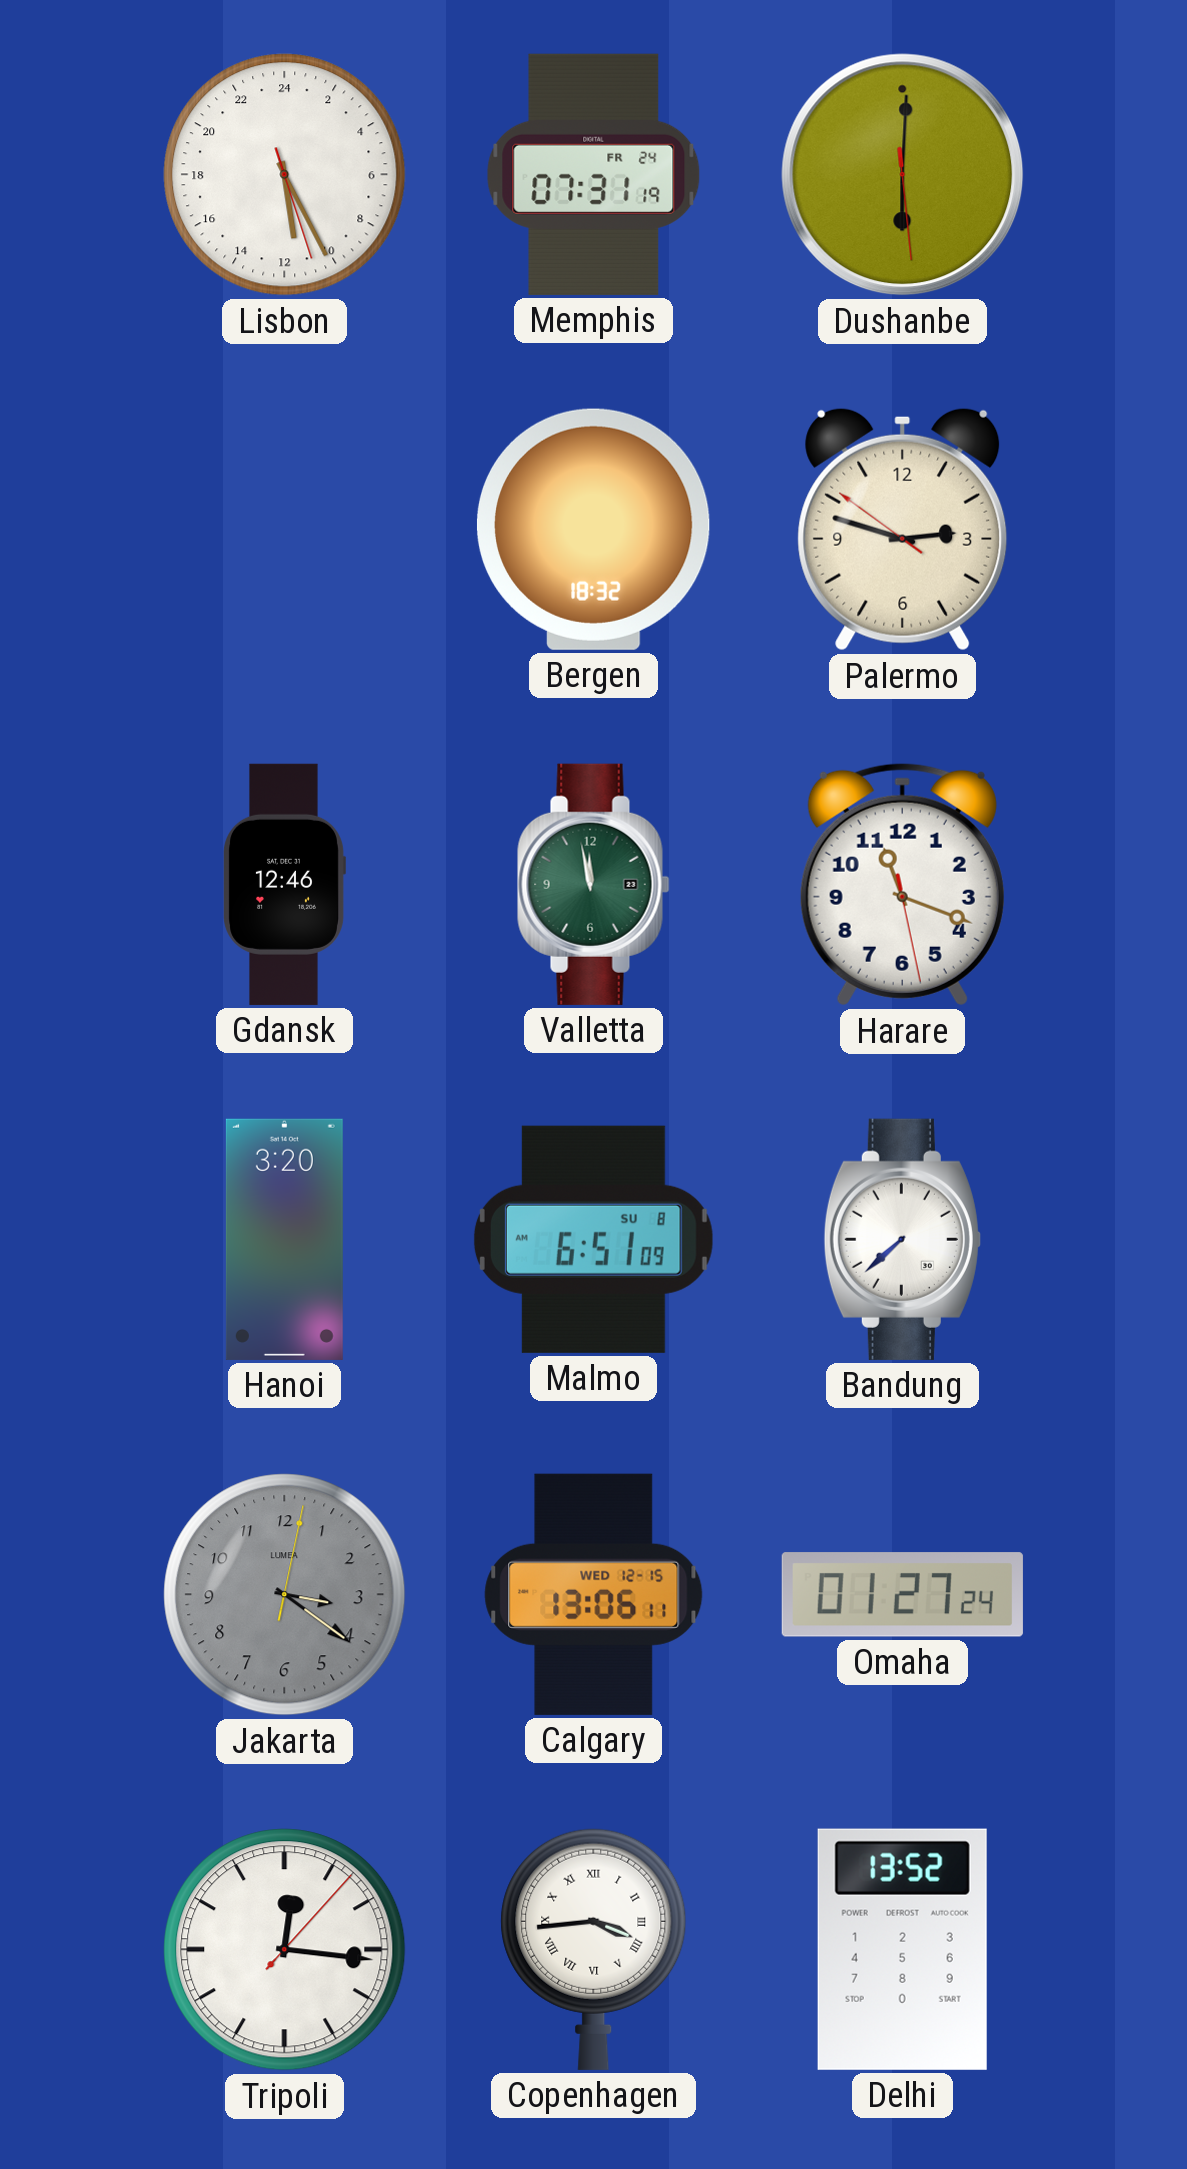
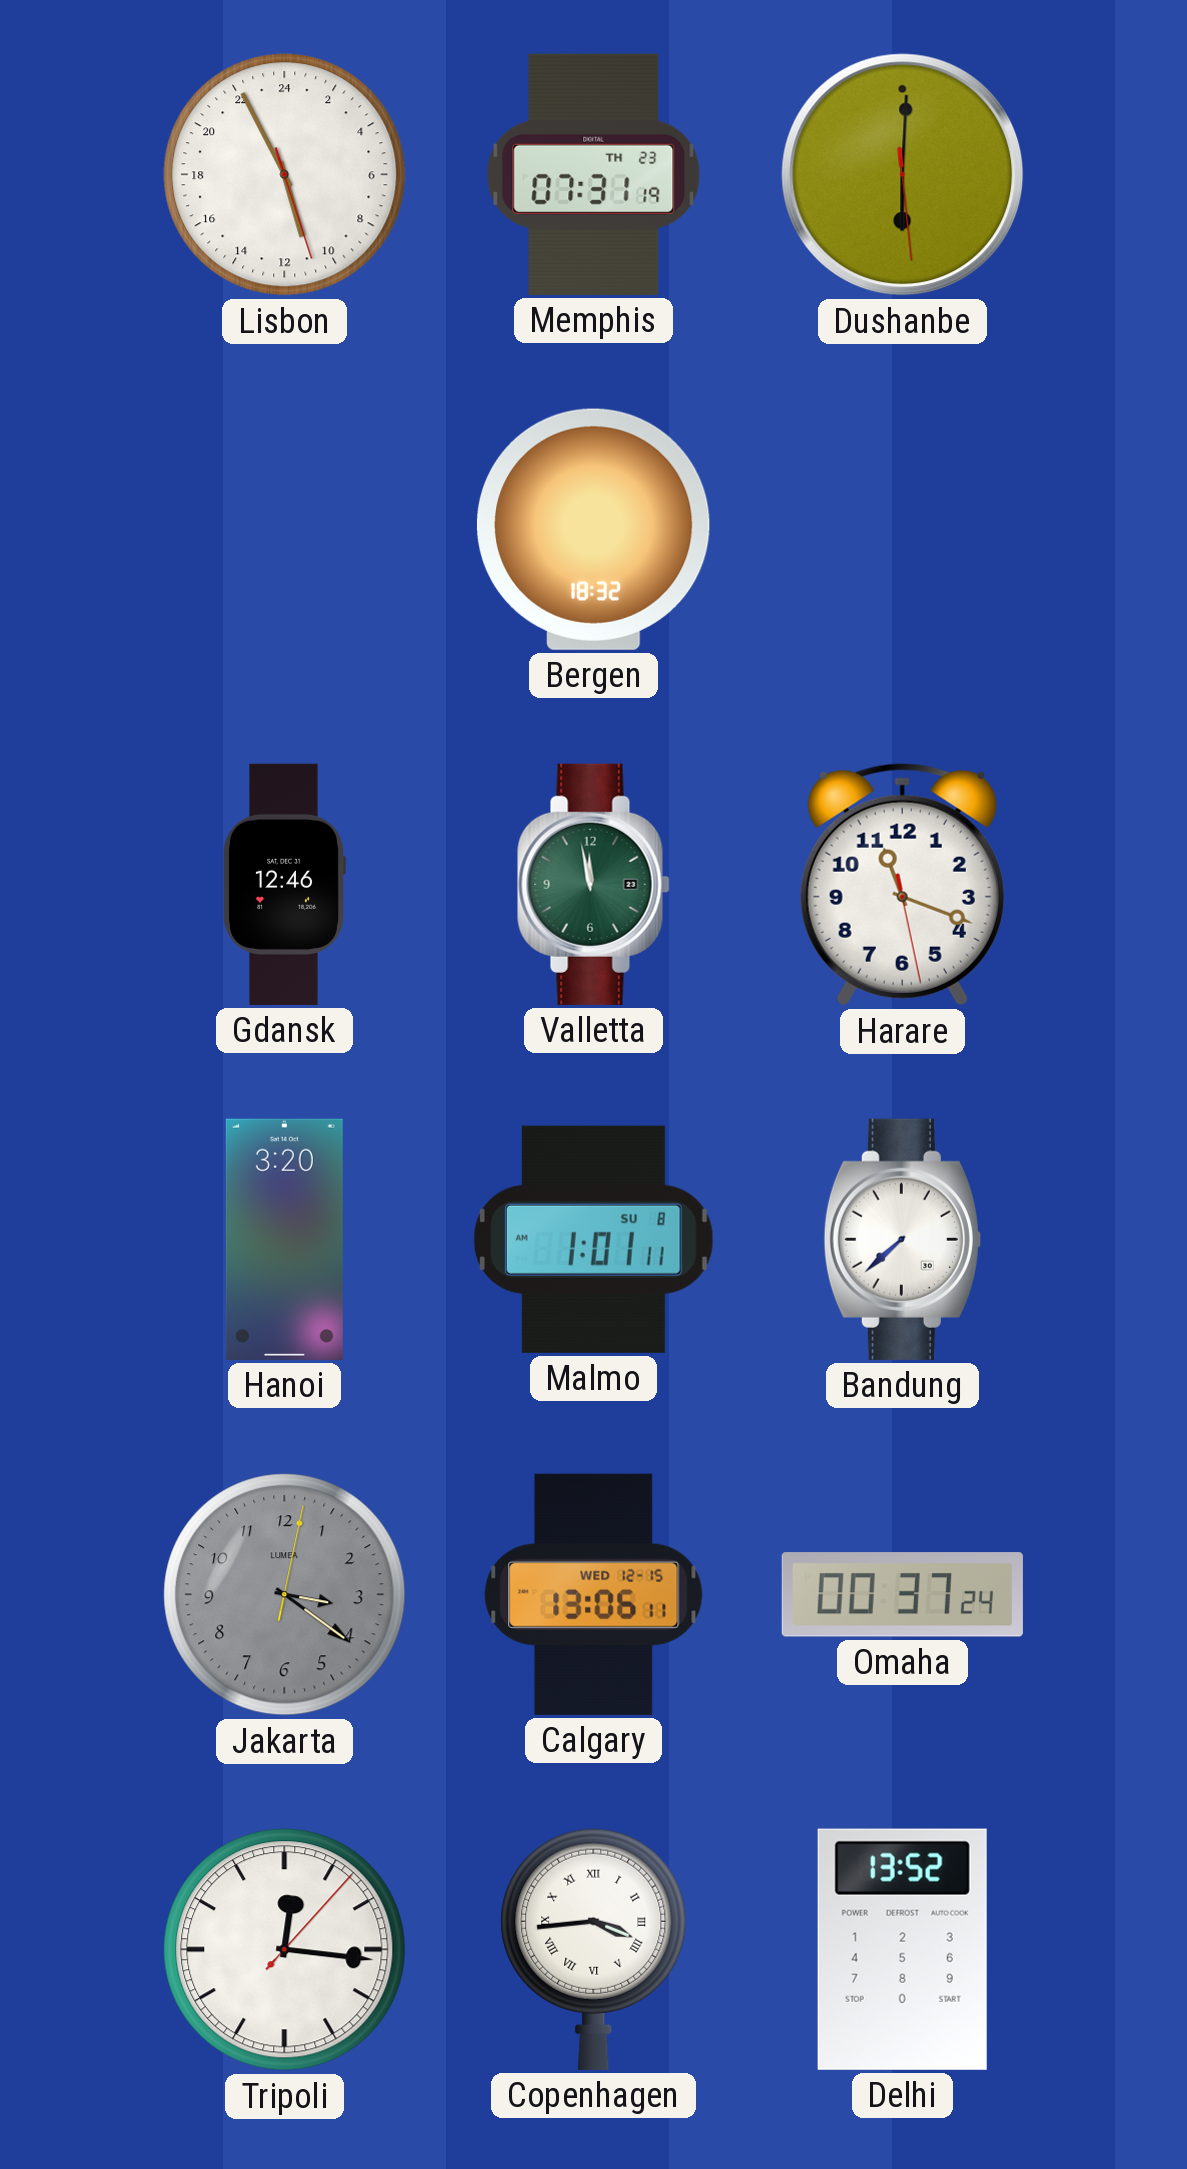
Lisbon: 11:25 -> 10:55 (285, 175)
Memphis date: FR 24 -> TH 23 (594, 174)
Palermo: 2:47 -> none (903, 529)
Malmo: 6:51 -> 1:01 (593, 1239)
Omaha: 01:27 -> 00:37 (902, 1595)
